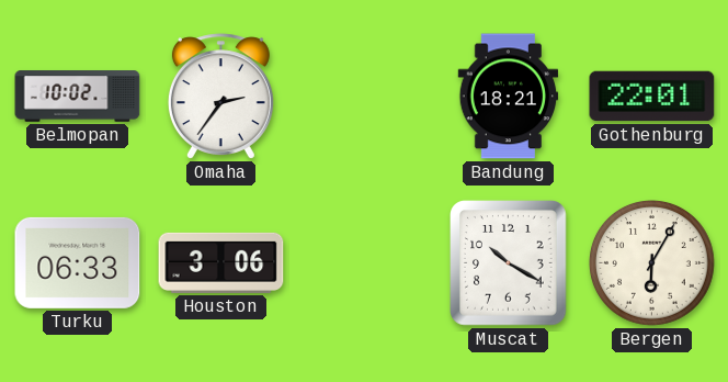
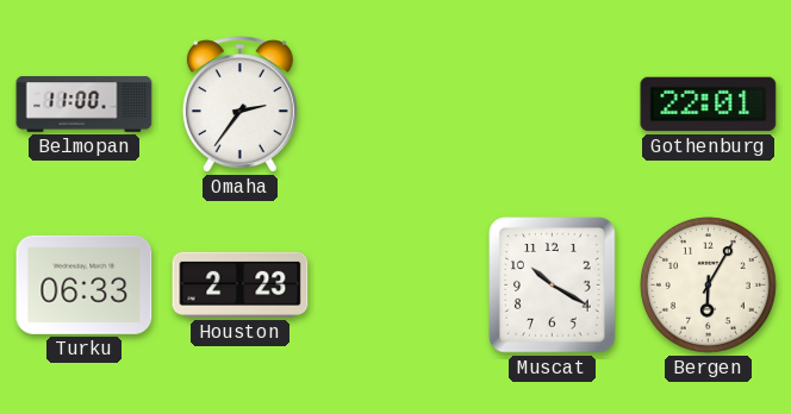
Belmopan: 10:02 -> 11:00 (85, 105)
Bandung: 18:21 -> none (509, 97)
Houston: 3:06 -> 2:23 (241, 284)
